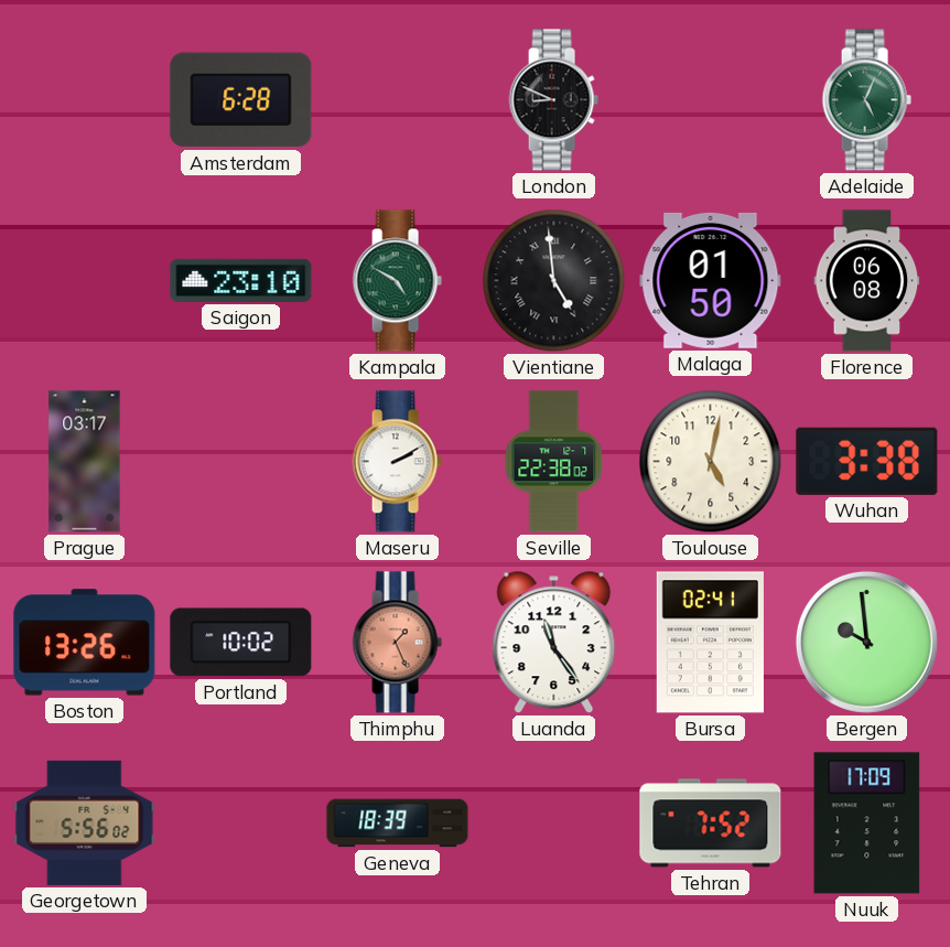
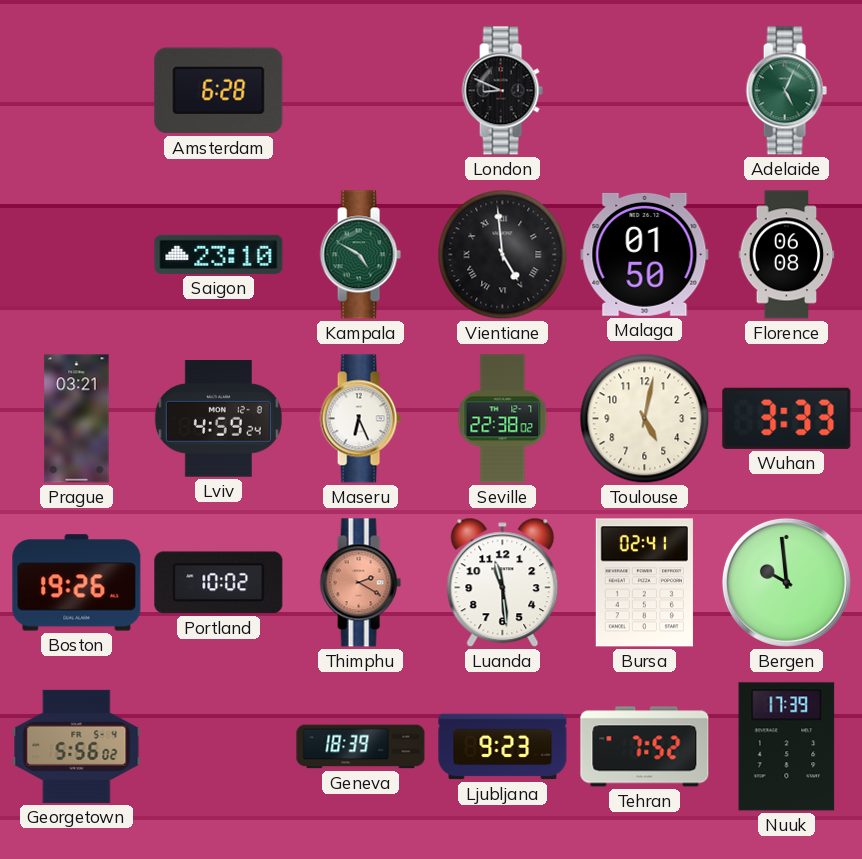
Prague: 03:17 -> 03:21 (77, 419)
Lviv: none -> 4:59 (218, 419)
Maseru: 2:10 -> 6:26 (360, 419)
Wuhan: 3:38 -> 3:33 (787, 418)
Boston: 13:26 -> 19:26 (77, 583)
Thimphu: 1:26 -> 2:20 (360, 583)
Luanda: 11:24 -> 11:29 (503, 583)
Ljubljana: none -> 9:23 (503, 747)
Nuuk: 17:09 -> 17:39 (787, 747)
